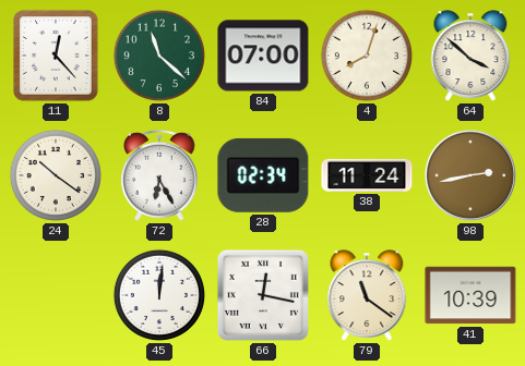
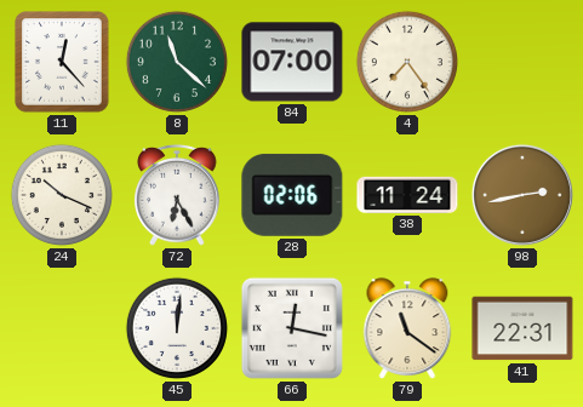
4: 8:03 -> 7:24 (407, 62)
64: 3:52 -> none (470, 56)
24: 10:21 -> 10:19 (62, 195)
28: 02:34 -> 02:06 (292, 195)
41: 10:39 -> 22:31 (522, 328)
